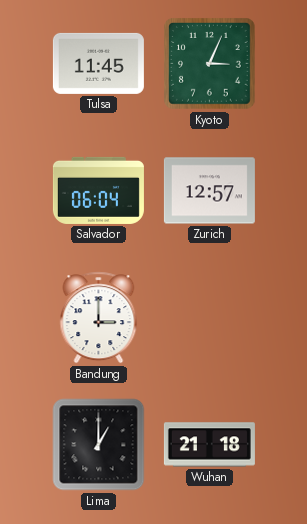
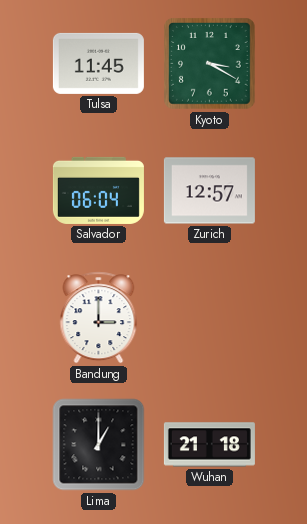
Kyoto: 3:04 -> 3:20 (210, 64)
